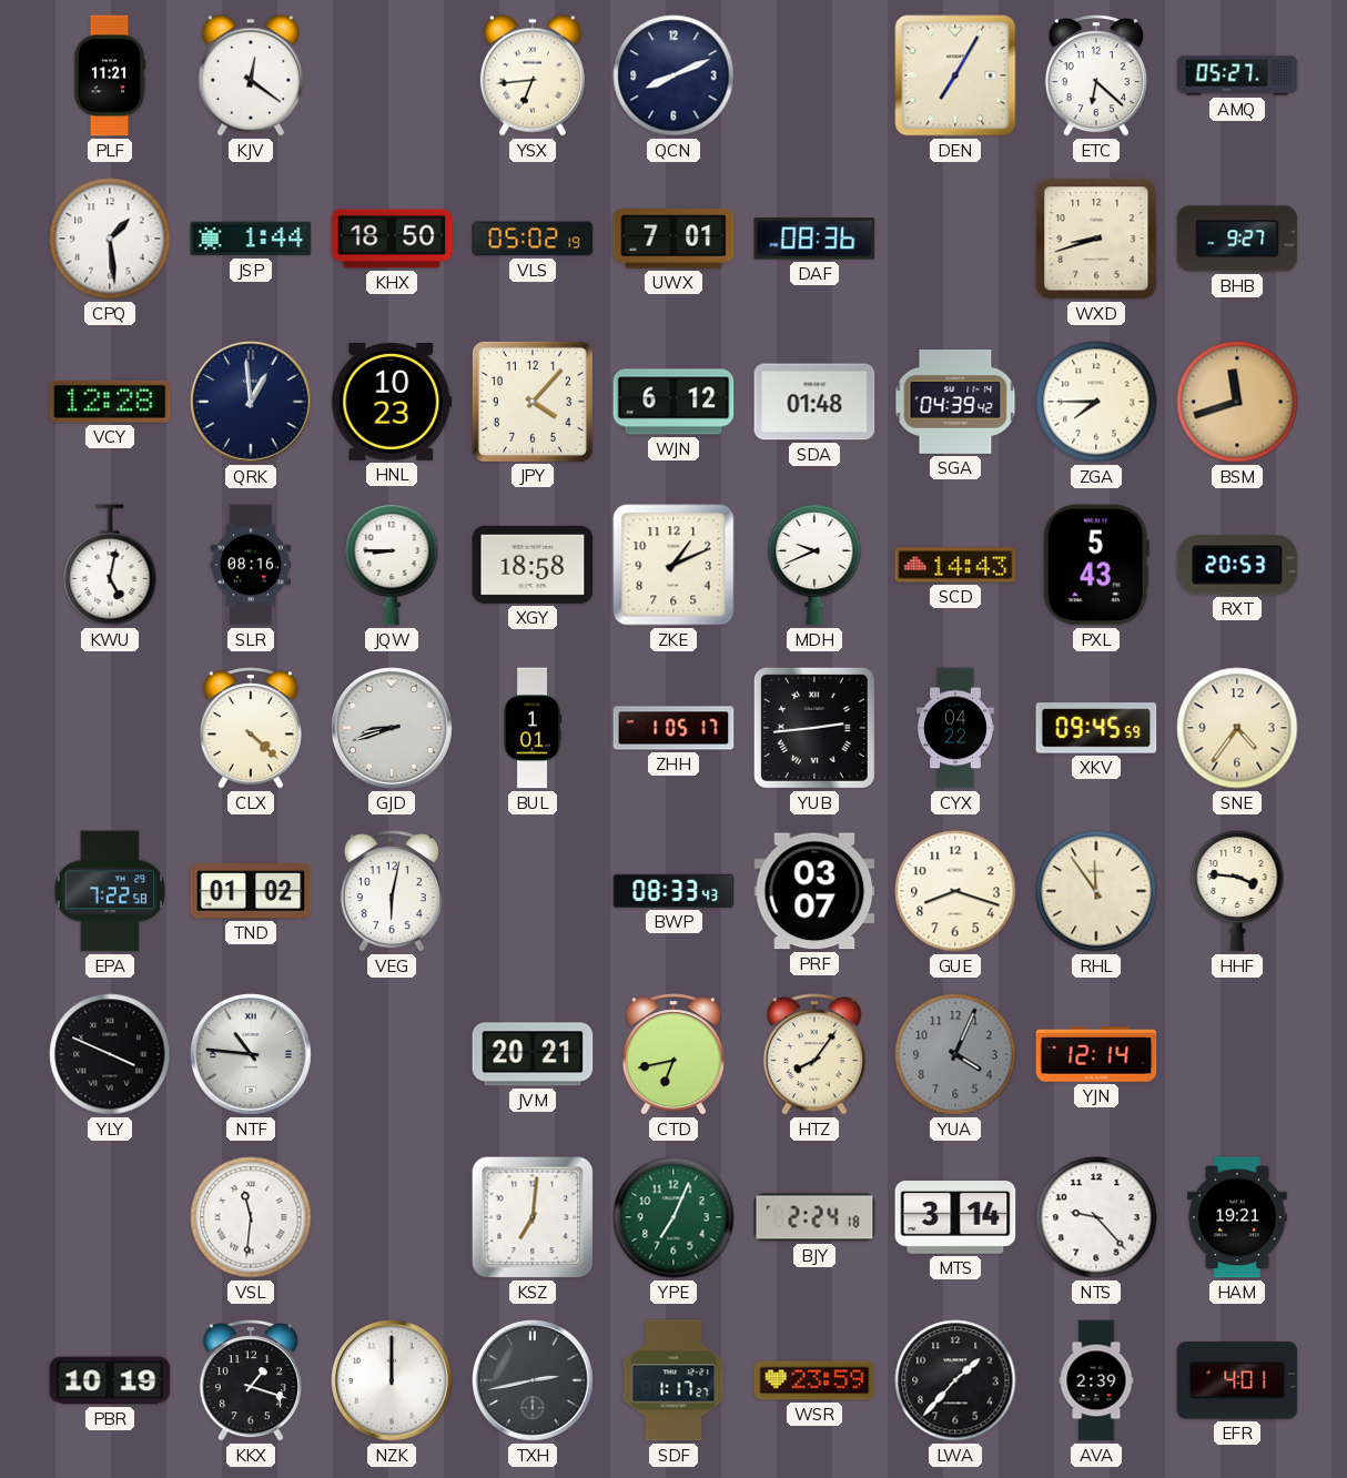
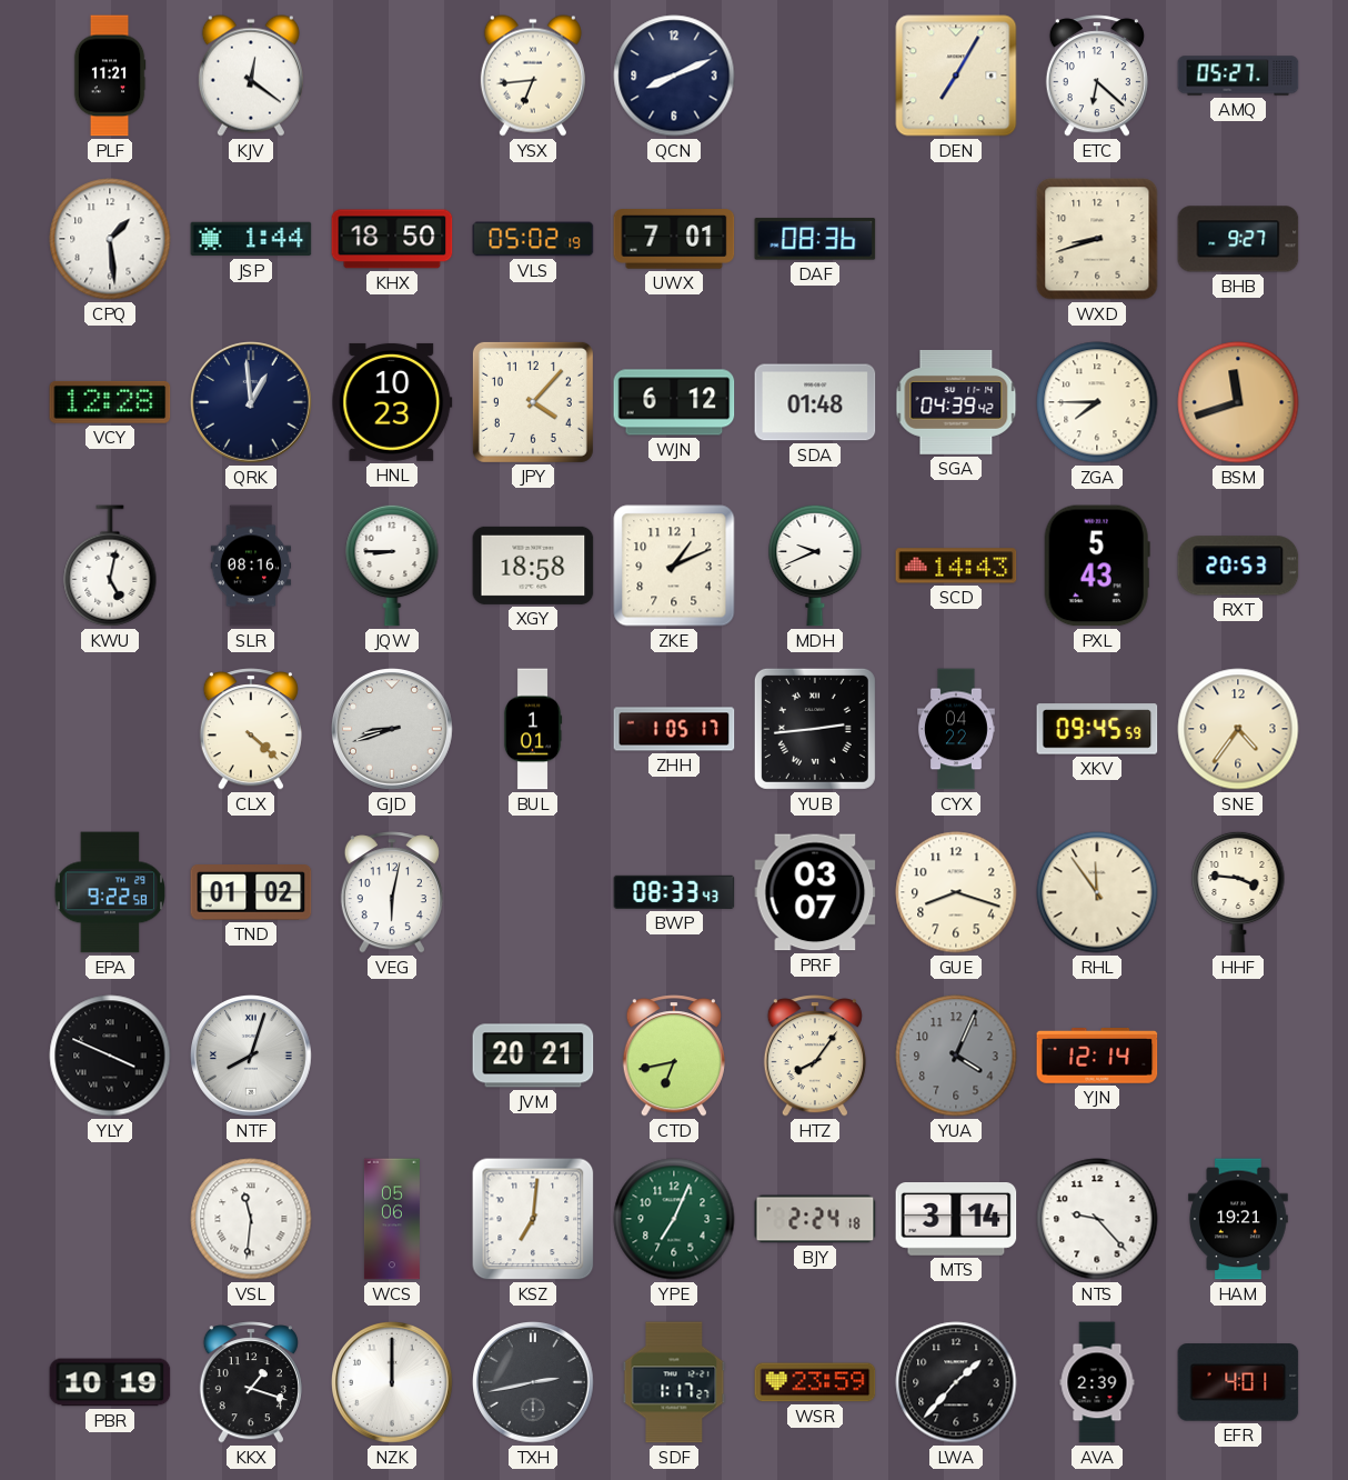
EPA: 7:22 -> 9:22 (110, 892)
NTF: 10:46 -> 8:03 (252, 1057)
WCS: none -> 05:06 (392, 1219)
